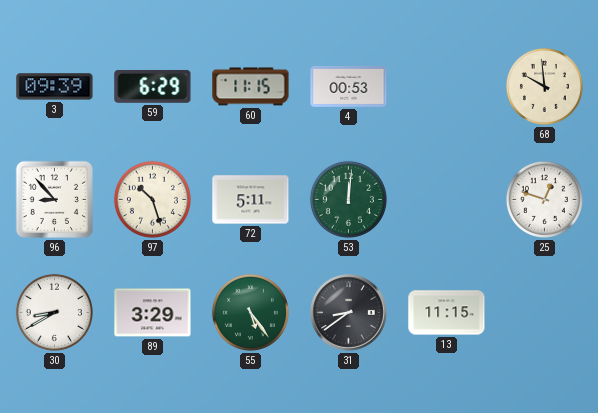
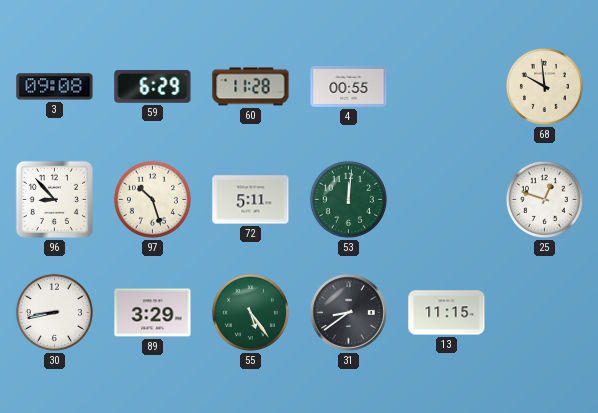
3: 09:39 -> 09:08 (55, 87)
60: 11:15 -> 11:28 (251, 87)
4: 00:53 -> 00:55 (349, 86)
30: 8:40 -> 8:43 (54, 312)
